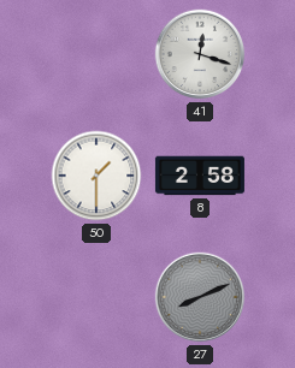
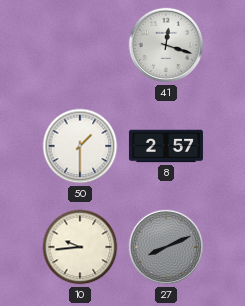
8: 2:58 -> 2:57 (166, 146)
10: none -> 9:44 (80, 247)
